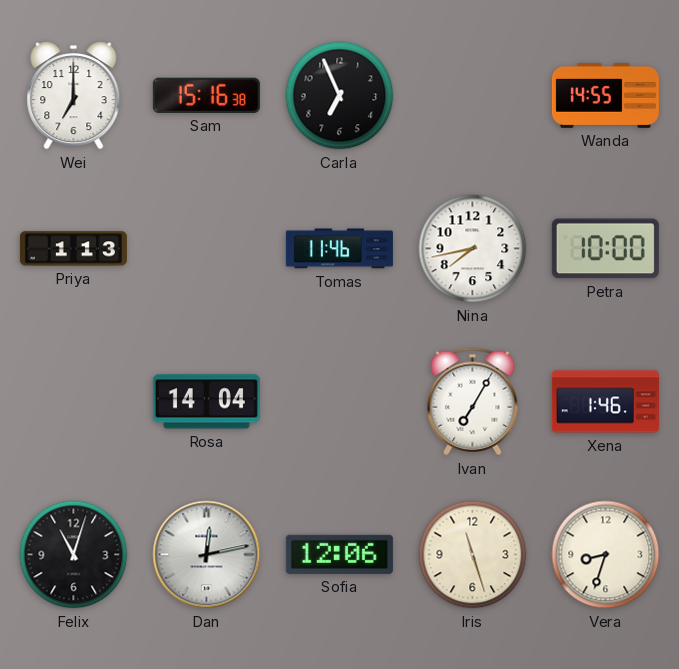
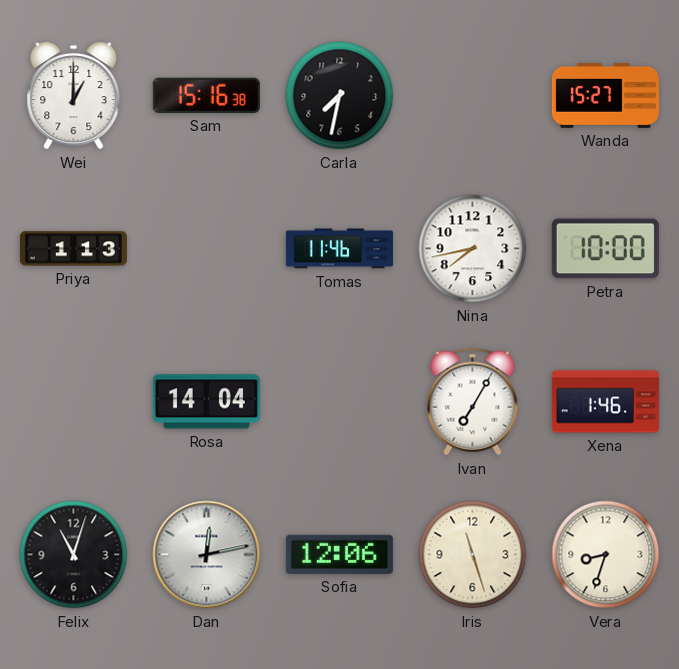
Wei: 7:00 -> 1:00 (74, 96)
Carla: 6:56 -> 7:32 (340, 96)
Wanda: 14:55 -> 15:27 (605, 95)
